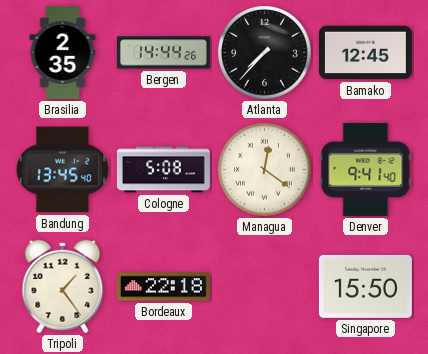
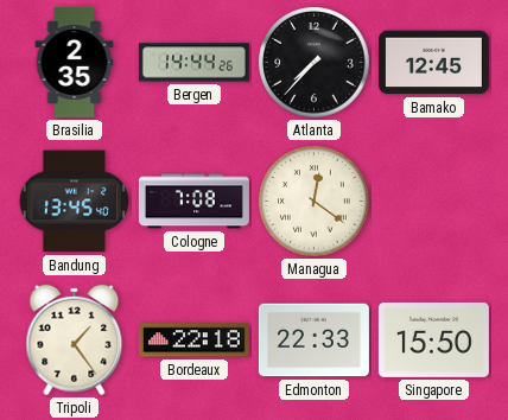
Cologne: 5:08 -> 7:08 (193, 202)
Denver: 9:41 -> none (366, 169)
Edmonton: none -> 22:33 (313, 341)
